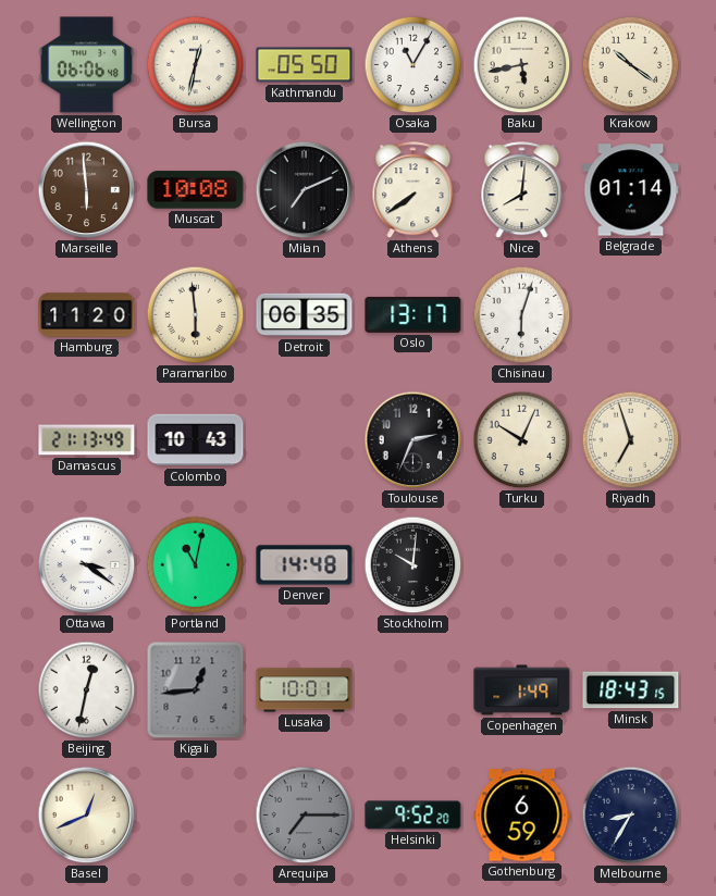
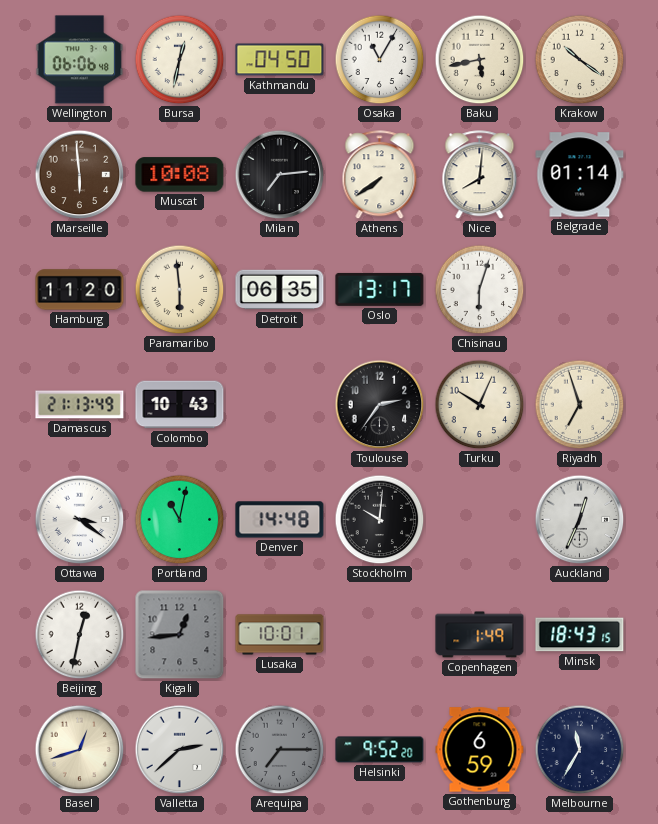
Kathmandu: 05:50 -> 04:50 (280, 60)
Milan: 7:11 -> 7:14 (280, 175)
Toulouse: 2:34 -> 2:36 (380, 405)
Auckland: none -> 12:34 (580, 520)
Basel: 12:41 -> 12:42 (80, 750)
Valletta: none -> 2:38 (180, 750)
Melbourne: 8:35 -> 11:35 (580, 750)
